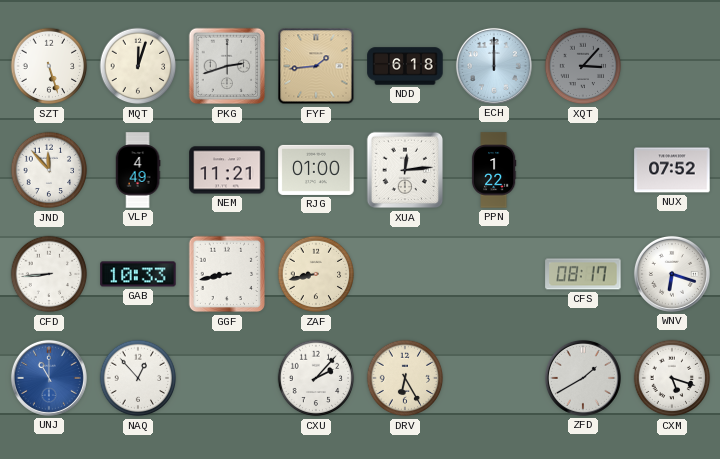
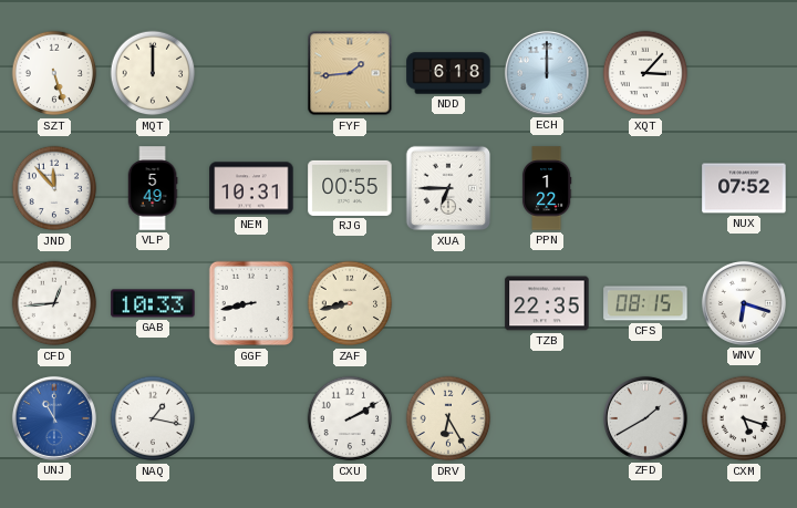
MQT: 12:03 -> 12:00 (153, 73)
PKG: 2:42 -> none (227, 66)
XQT dial: grey -> white (645, 73)
VLP: 4:49 -> 5:49 (153, 188)
NEM: 11:21 -> 10:31 (251, 188)
RJG: 01:00 -> 00:55 (350, 188)
XUA: 12:14 -> 6:45 (448, 188)
CFD: 8:44 -> 12:44 (54, 303)
TZB: none -> 22:35 (547, 303)
CFS: 08:17 -> 08:15 (645, 303)
NAQ: 12:53 -> 1:17 (153, 418)
CXU: 2:07 -> 2:10 (350, 418)
